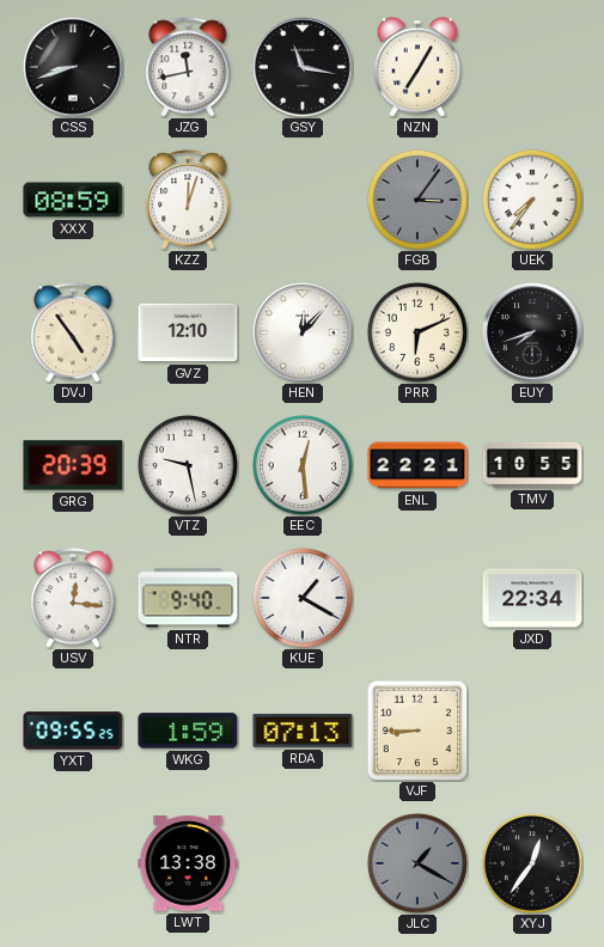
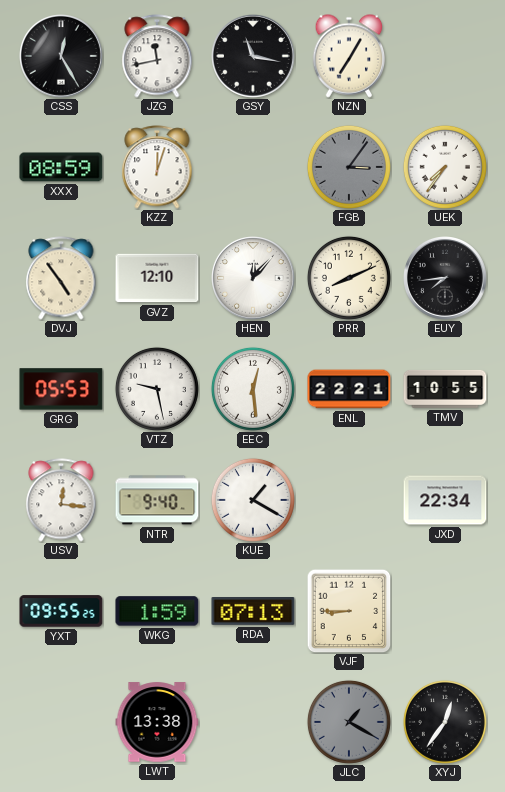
CSS: 8:42 -> 12:25 (62, 57)
PRR: 6:11 -> 8:11 (349, 278)
EUY: 7:42 -> 7:44 (446, 279)
GRG: 20:39 -> 05:53 (61, 389)
